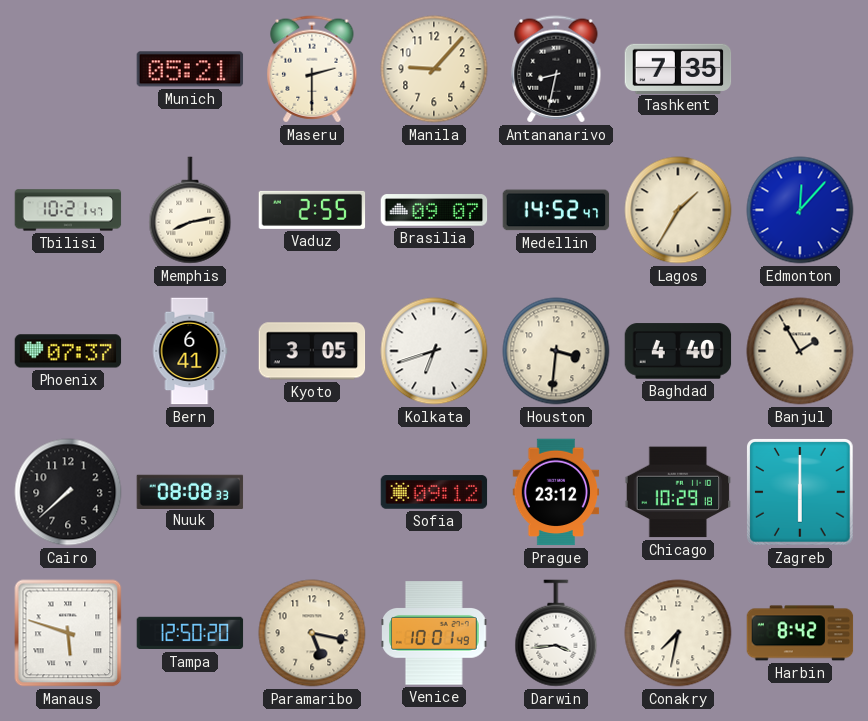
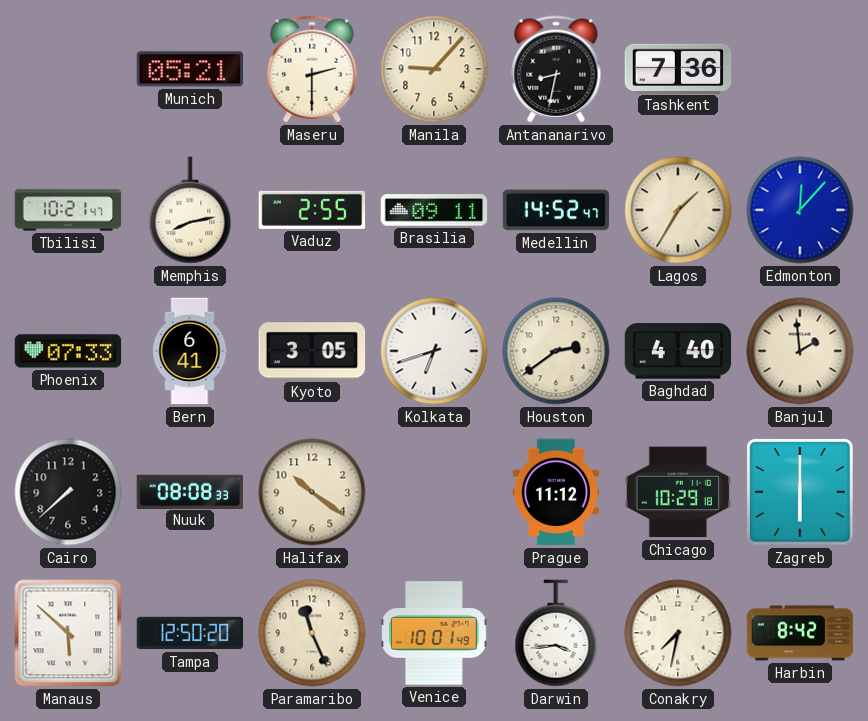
Tashkent: 7:35 -> 7:36 (678, 68)
Brasilia: 09:07 -> 09:11 (434, 210)
Phoenix: 07:37 -> 07:33 (68, 351)
Houston: 3:31 -> 2:39 (556, 351)
Banjul: 1:55 -> 1:59 (800, 351)
Halifax: none -> 10:21 (312, 492)
Sofia: 09:12 -> none (434, 492)
Prague: 23:12 -> 11:12 (556, 492)
Manaus: 5:48 -> 5:52 (68, 633)
Paramaribo: 5:17 -> 11:26 (312, 633)
